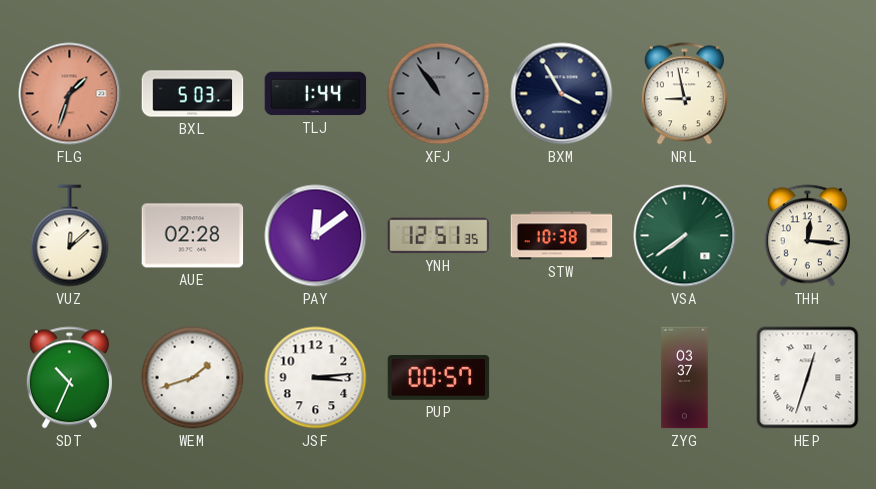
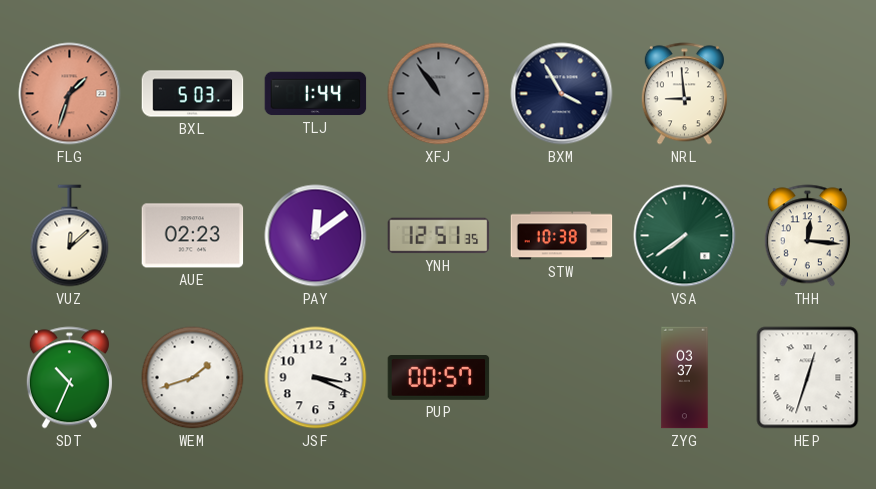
NRL: 8:58 -> 8:59 (684, 94)
AUE: 02:28 -> 02:23 (193, 236)
JSF: 3:14 -> 3:19 (316, 378)
